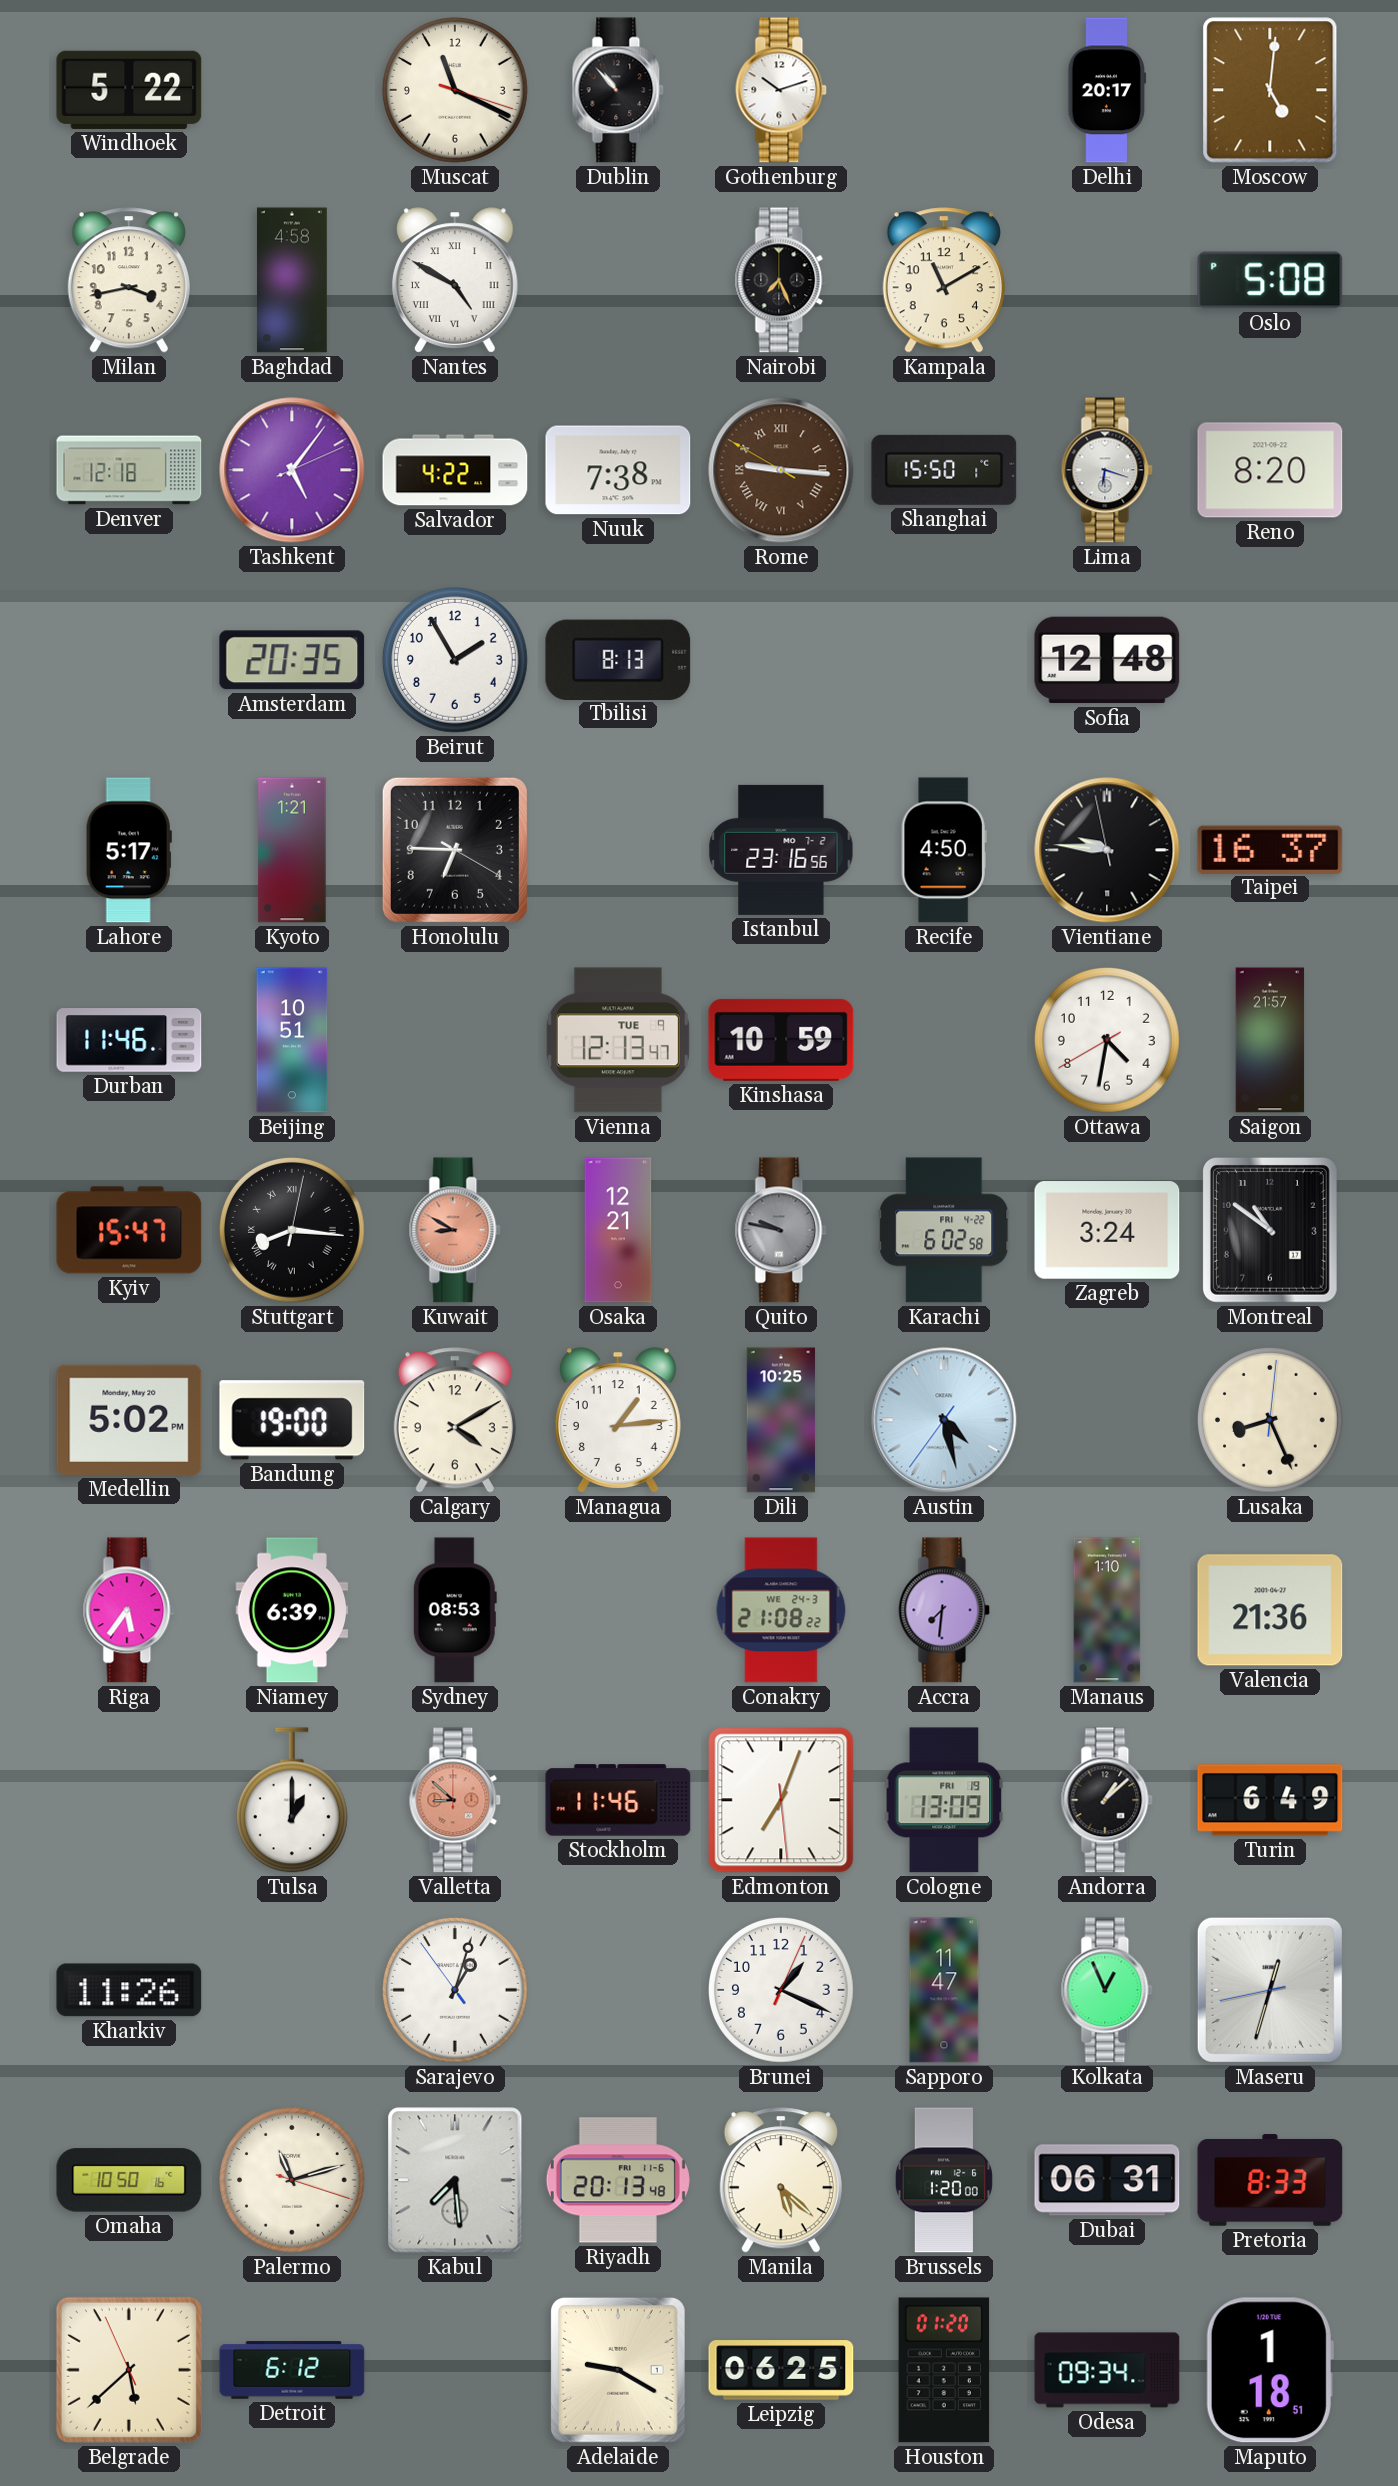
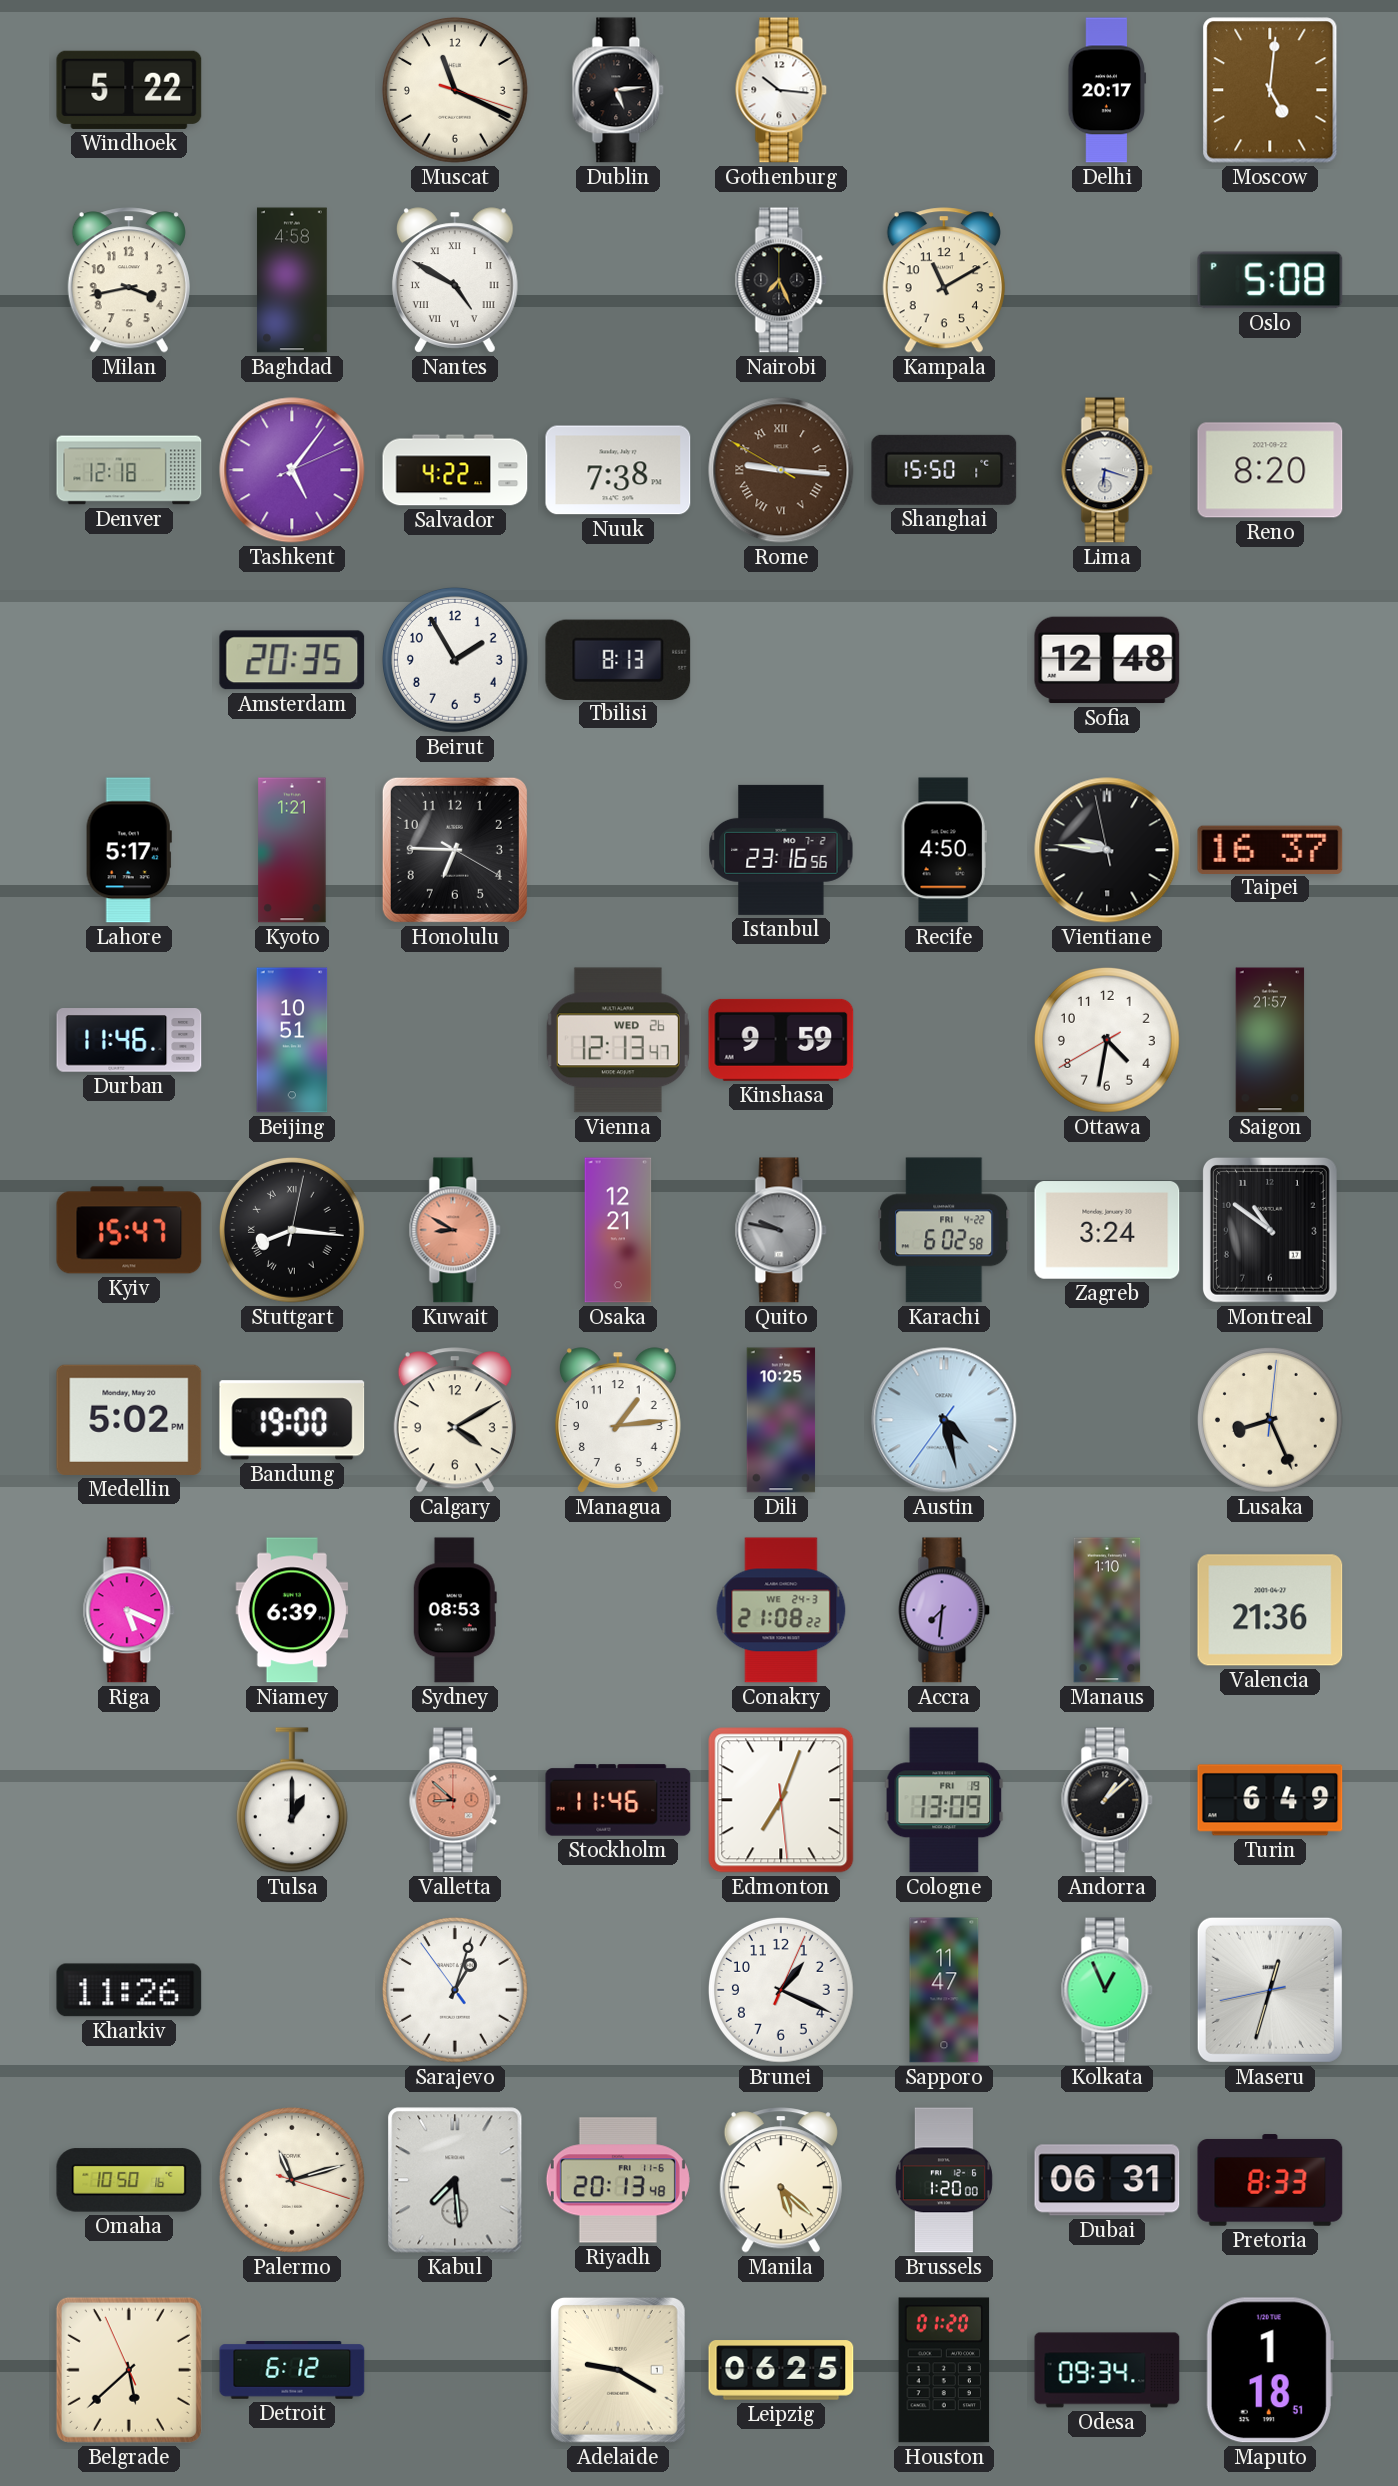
Dublin: 10:53 -> 5:14 (618, 90)
Gothenburg: 10:12 -> 10:16 (781, 90)
Vienna date: TUE 9 -> WED 26 (618, 1040)
Kinshasa: 10:59 -> 9:59 (781, 1040)
Riga: 5:36 -> 5:19 (129, 1610)
